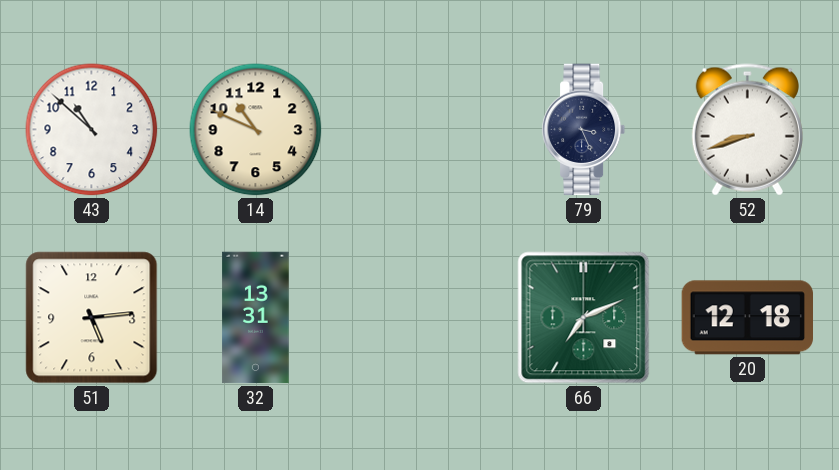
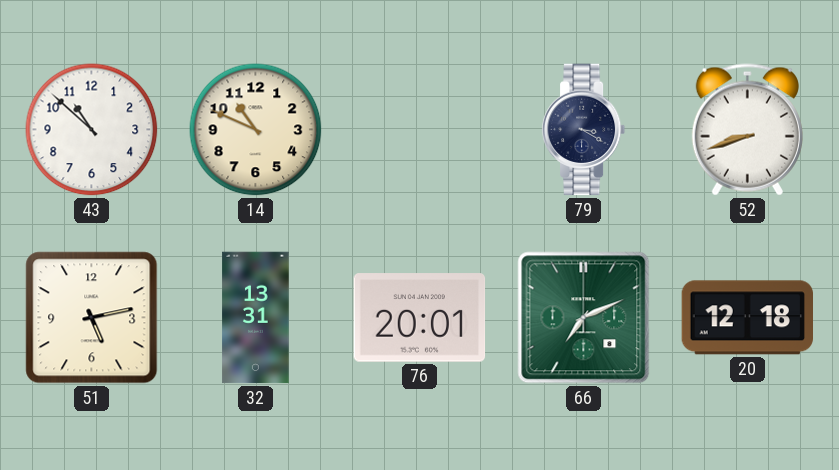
79: 3:26 -> 3:20 (584, 130)
51: 5:14 -> 5:13 (92, 318)
76: none -> 20:01 (420, 318)
